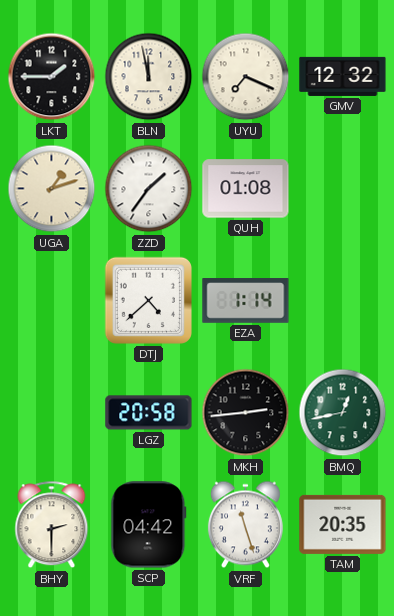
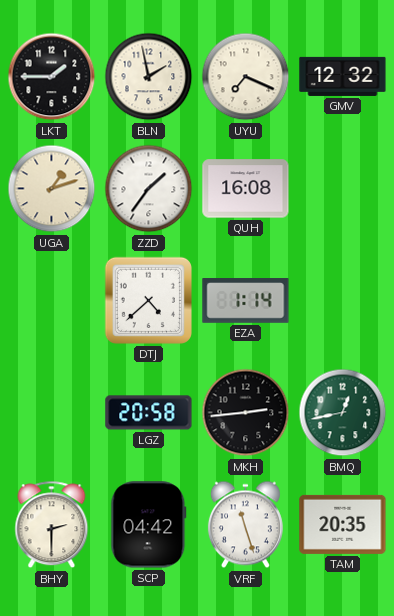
BLN: 11:58 -> 1:58 (149, 77)
QUH: 01:08 -> 16:08 (246, 189)
